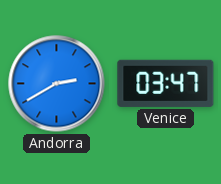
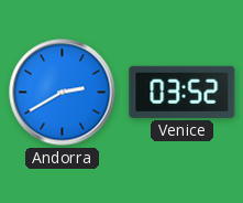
Venice: 03:47 -> 03:52 (183, 92)
